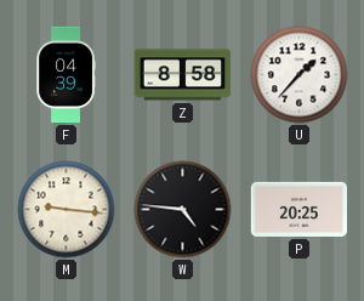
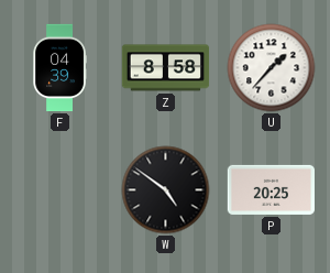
M: 9:16 -> none (67, 210)
W: 4:46 -> 4:51 (166, 190)
